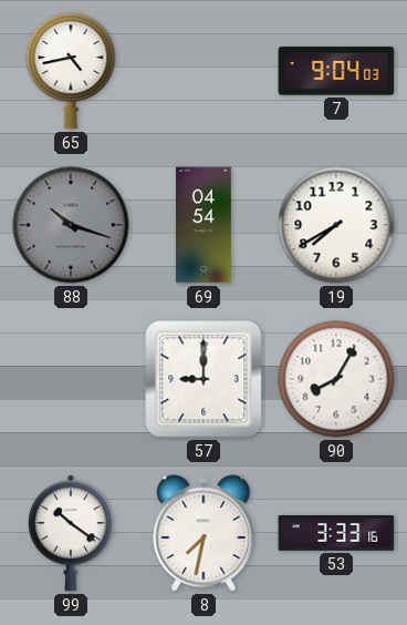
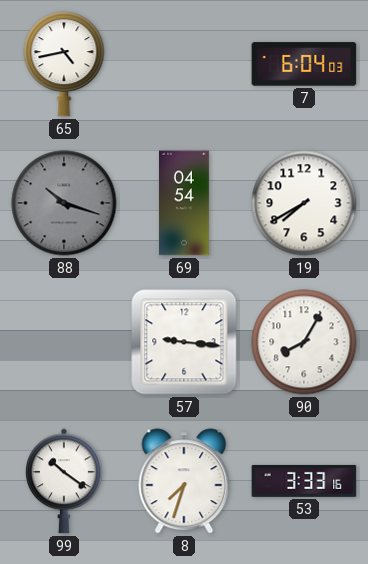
7: 9:04 -> 6:04 (304, 64)
57: 9:00 -> 9:16 (184, 342)
8: 7:32 -> 7:33 (184, 481)
